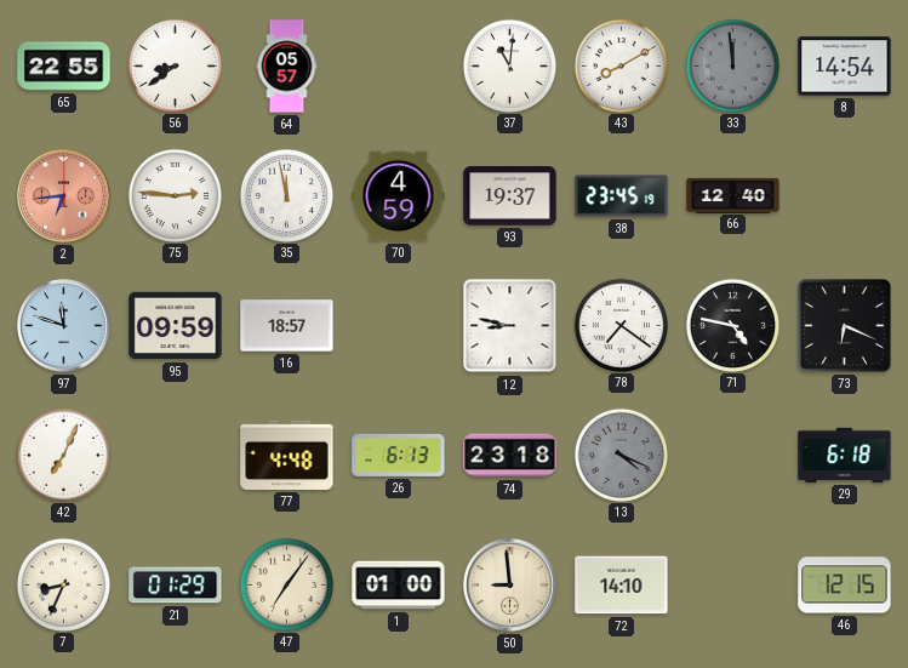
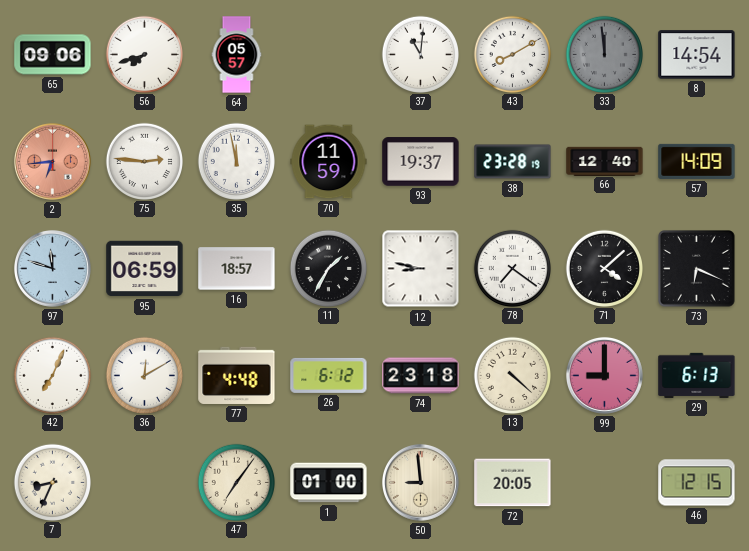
65: 22:55 -> 09:06 (53, 55)
56: 8:39 -> 7:42 (144, 54)
70: 4:59 -> 11:59 (329, 162)
38: 23:45 -> 23:28 (513, 162)
57: none -> 14:09 (697, 161)
95: 09:59 -> 06:59 (145, 269)
11: none -> 1:35 (328, 268)
71: 4:47 -> 4:08 (604, 268)
36: none -> 12:10 (144, 375)
26: 6:13 -> 6:12 (329, 375)
13: 4:19 -> 4:22 (512, 375)
13 dial: grey -> cream (512, 375)
99: none -> 9:00 (604, 375)
29: 6:18 -> 6:13 (697, 375)
21: 01:29 -> none (176, 586)
72: 14:10 -> 20:05 (513, 483)
